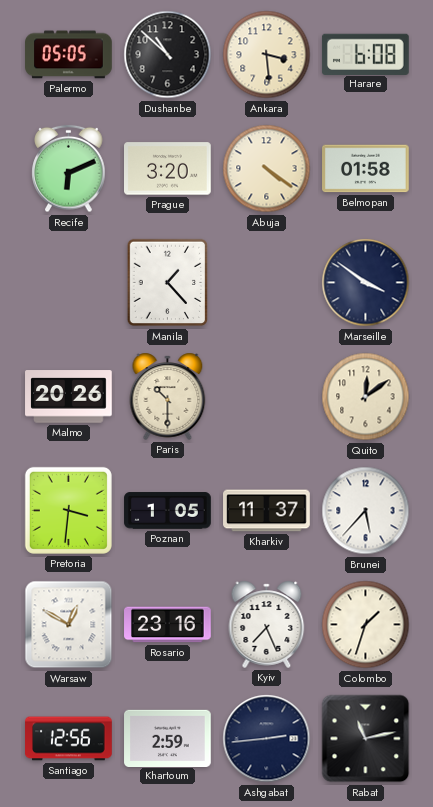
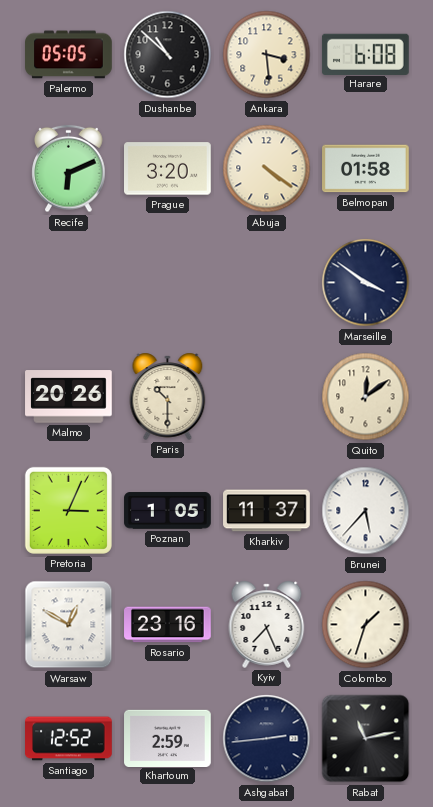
Manila: 1:23 -> none (168, 283)
Pretoria: 3:31 -> 3:04 (68, 510)
Santiago: 12:56 -> 12:52 (69, 739)
